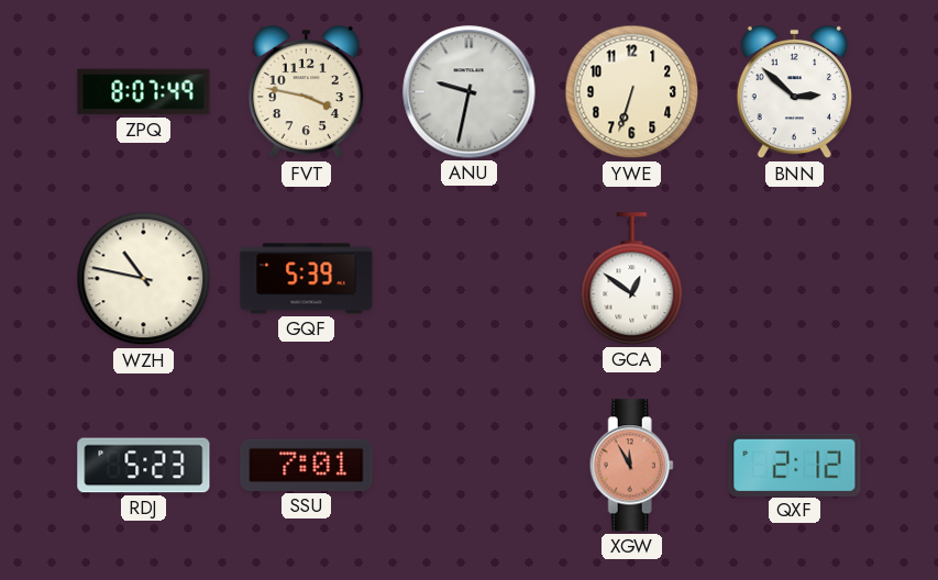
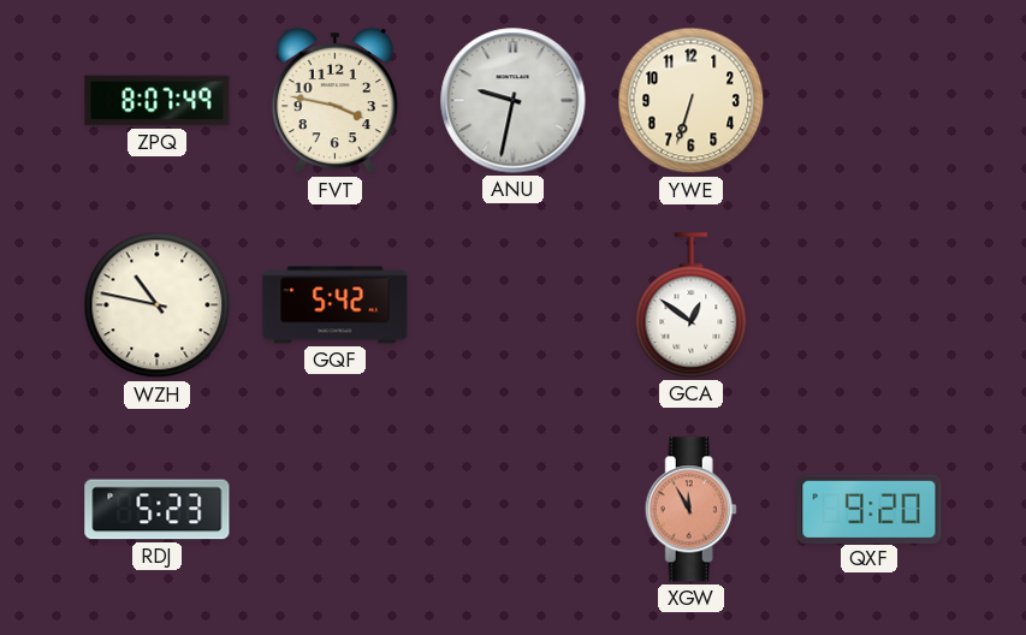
BNN: 2:52 -> none (794, 92)
GQF: 5:39 -> 5:42 (336, 305)
SSU: 7:01 -> none (307, 465)
QXF: 2:12 -> 9:20 (870, 509)
